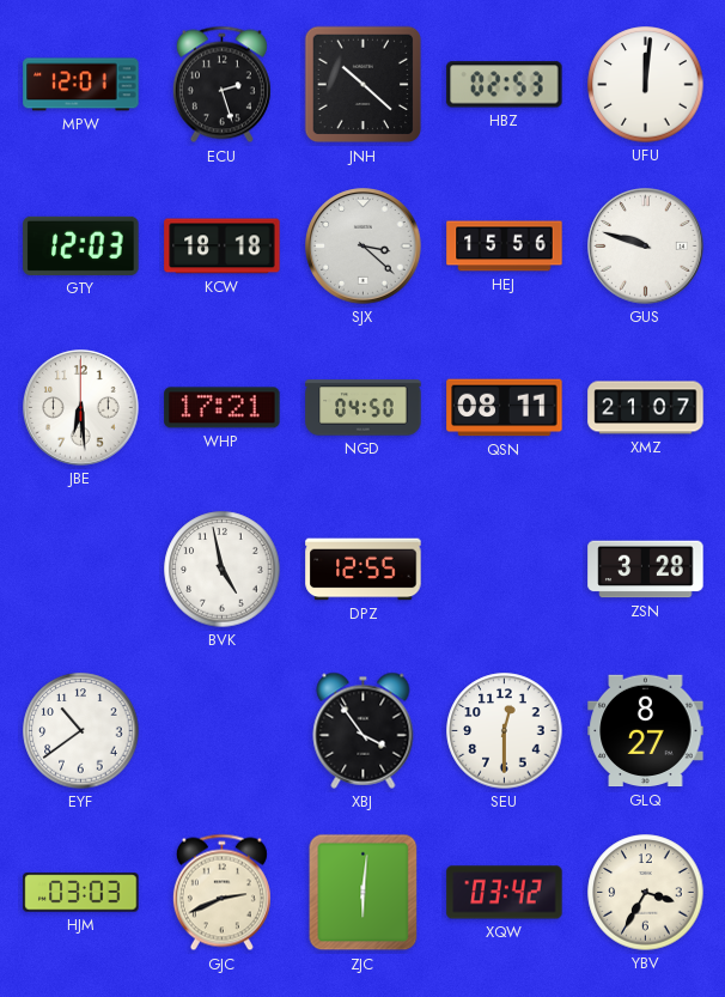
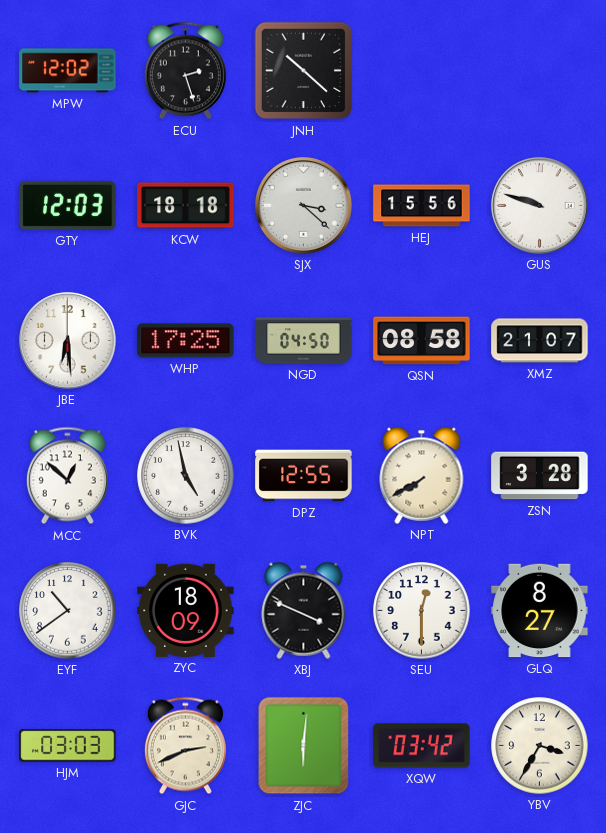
MPW: 12:01 -> 12:02 (68, 71)
HBZ: 02:53 -> none (505, 85)
UFU: 12:01 -> none (646, 85)
WHP: 17:21 -> 17:25 (186, 341)
QSN: 08:11 -> 08:58 (422, 341)
MCC: none -> 12:52 (67, 476)
NPT: none -> 7:40 (422, 475)
ZYC: none -> 18:09 (186, 610)
XBJ: 3:54 -> 3:49 (304, 610)
